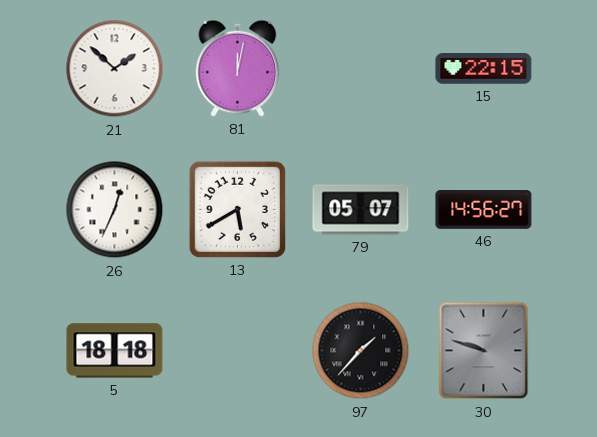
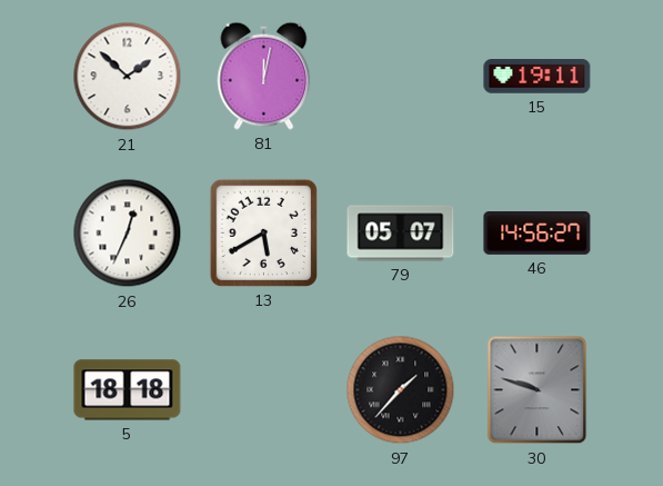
15: 22:15 -> 19:11 (538, 77)
